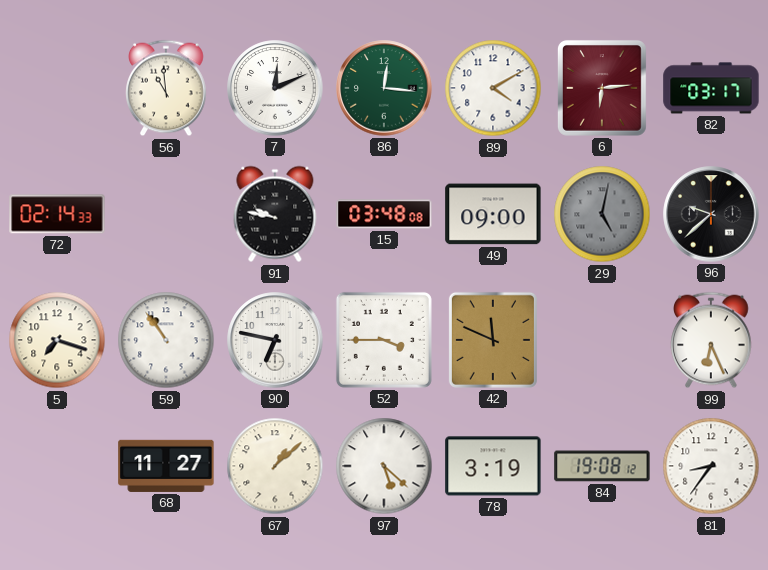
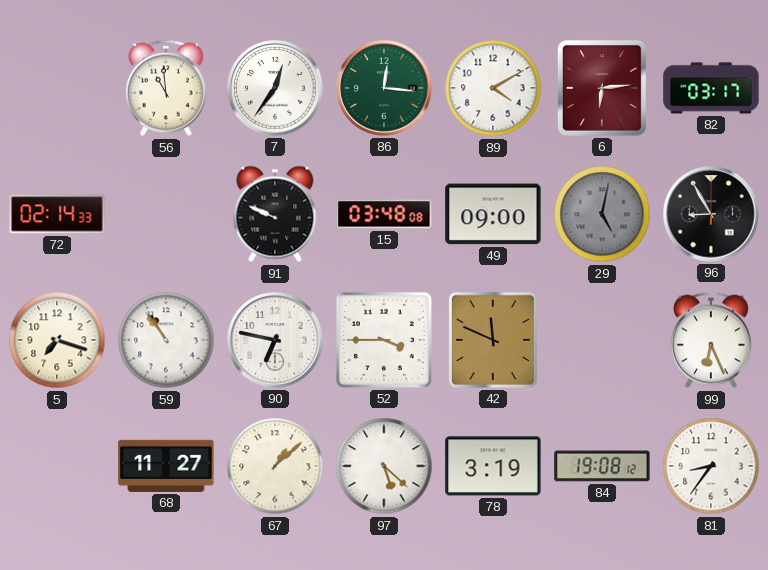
7: 12:11 -> 12:36 (275, 88)
91: 9:47 -> 9:49 (275, 214)
96: 9:38 -> 8:55 (711, 214)
